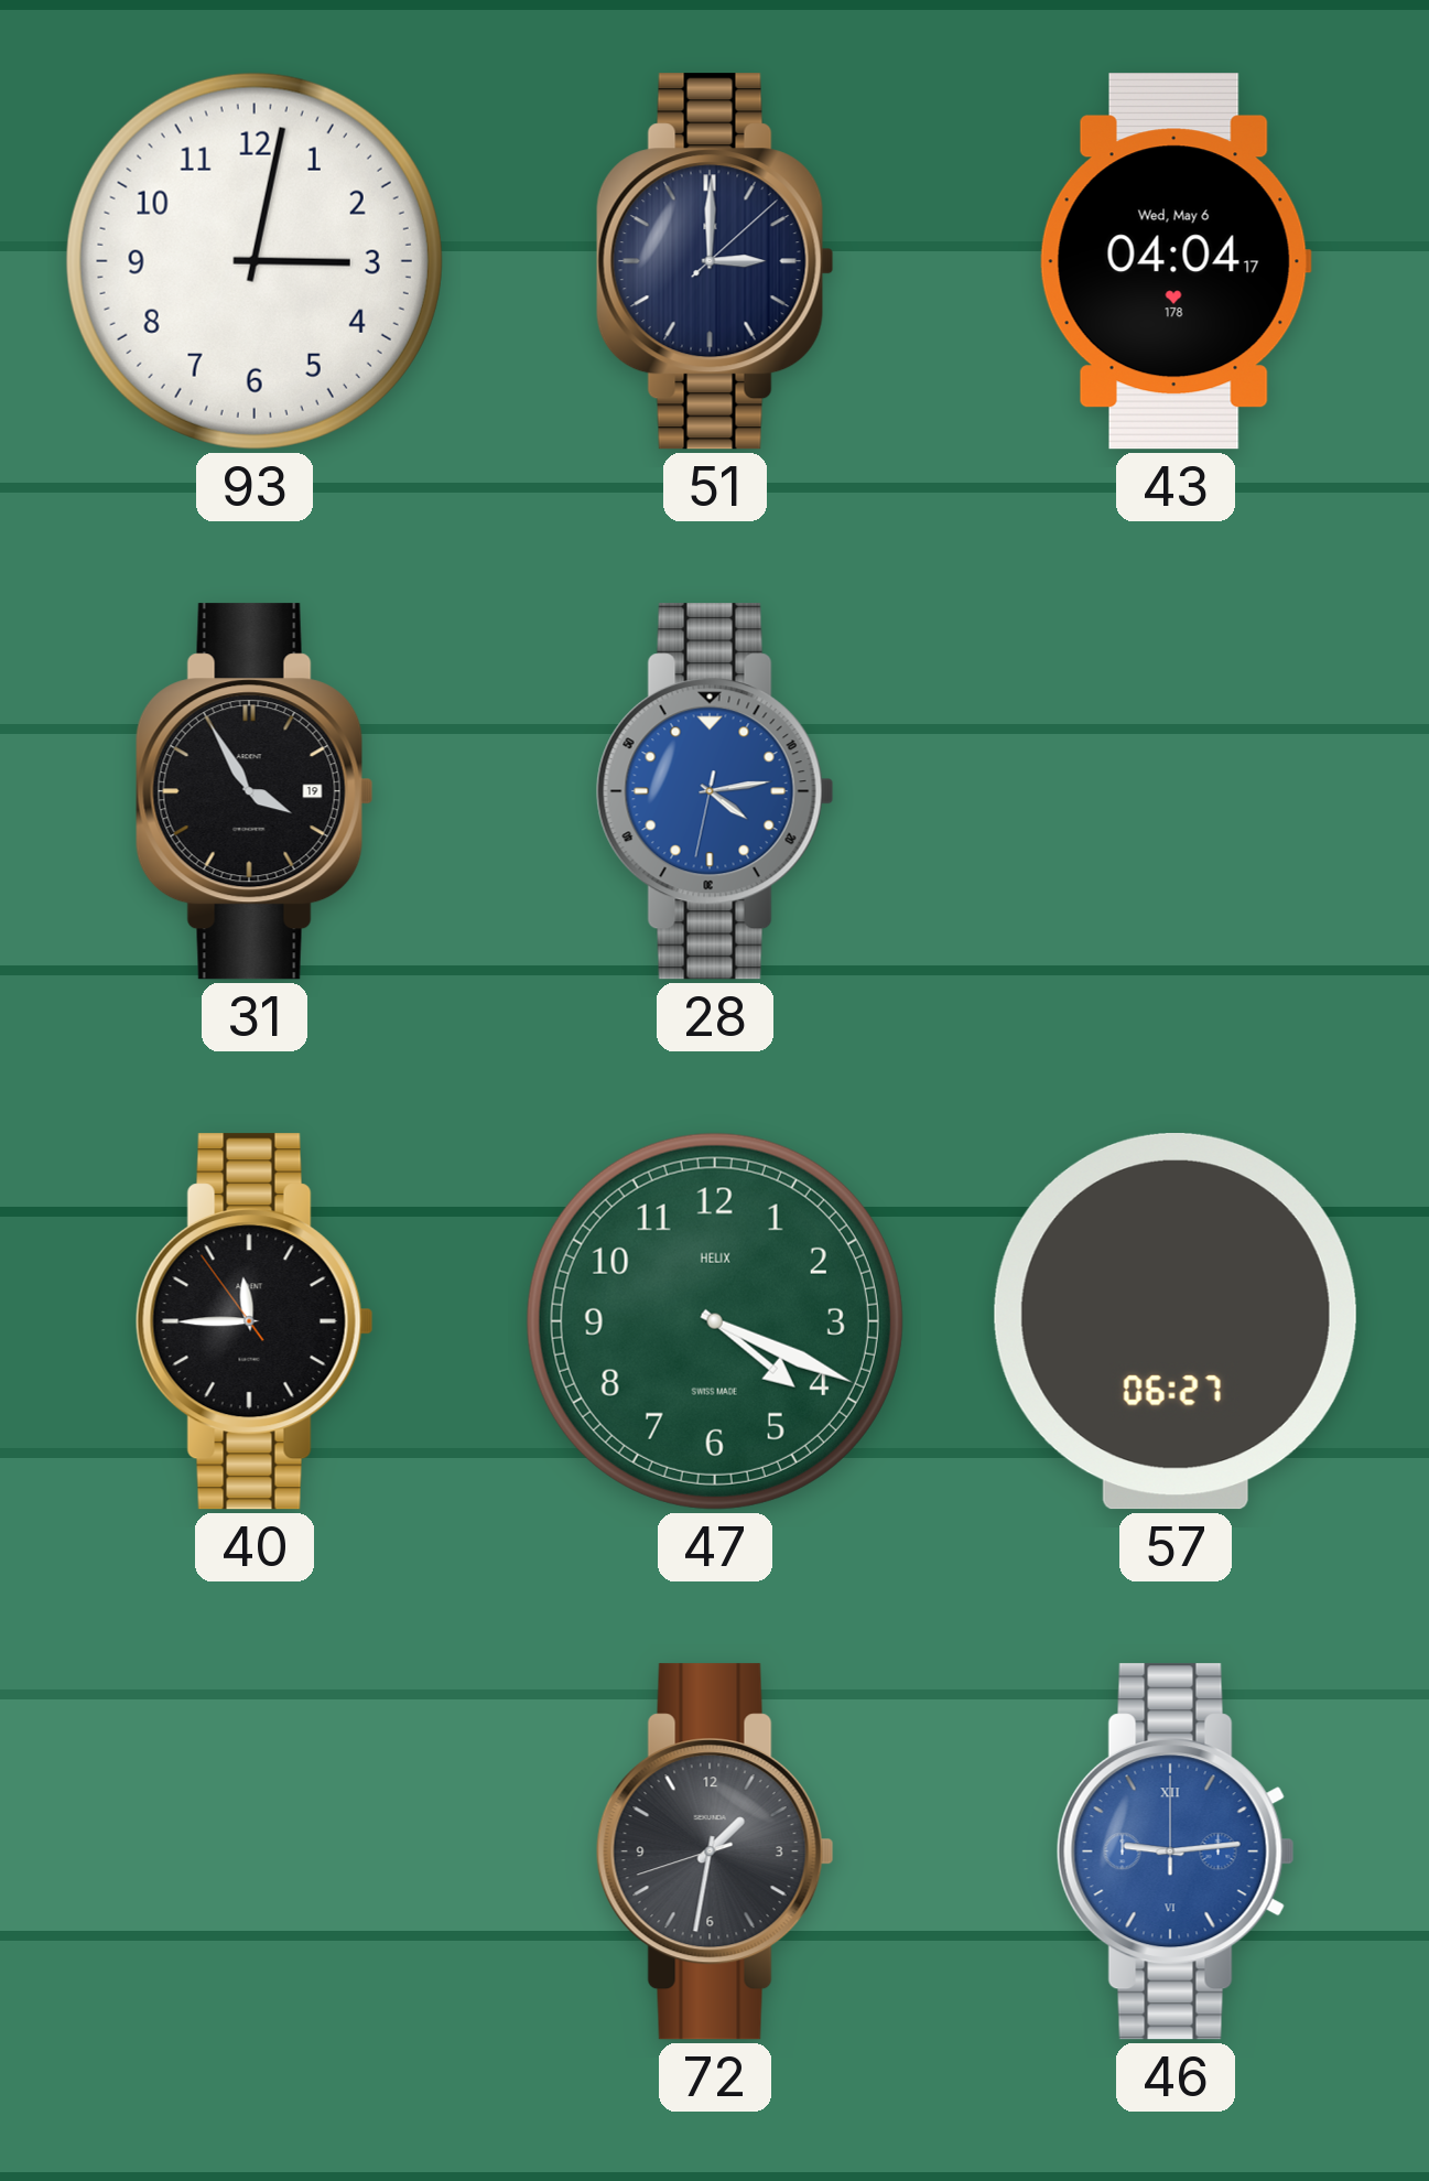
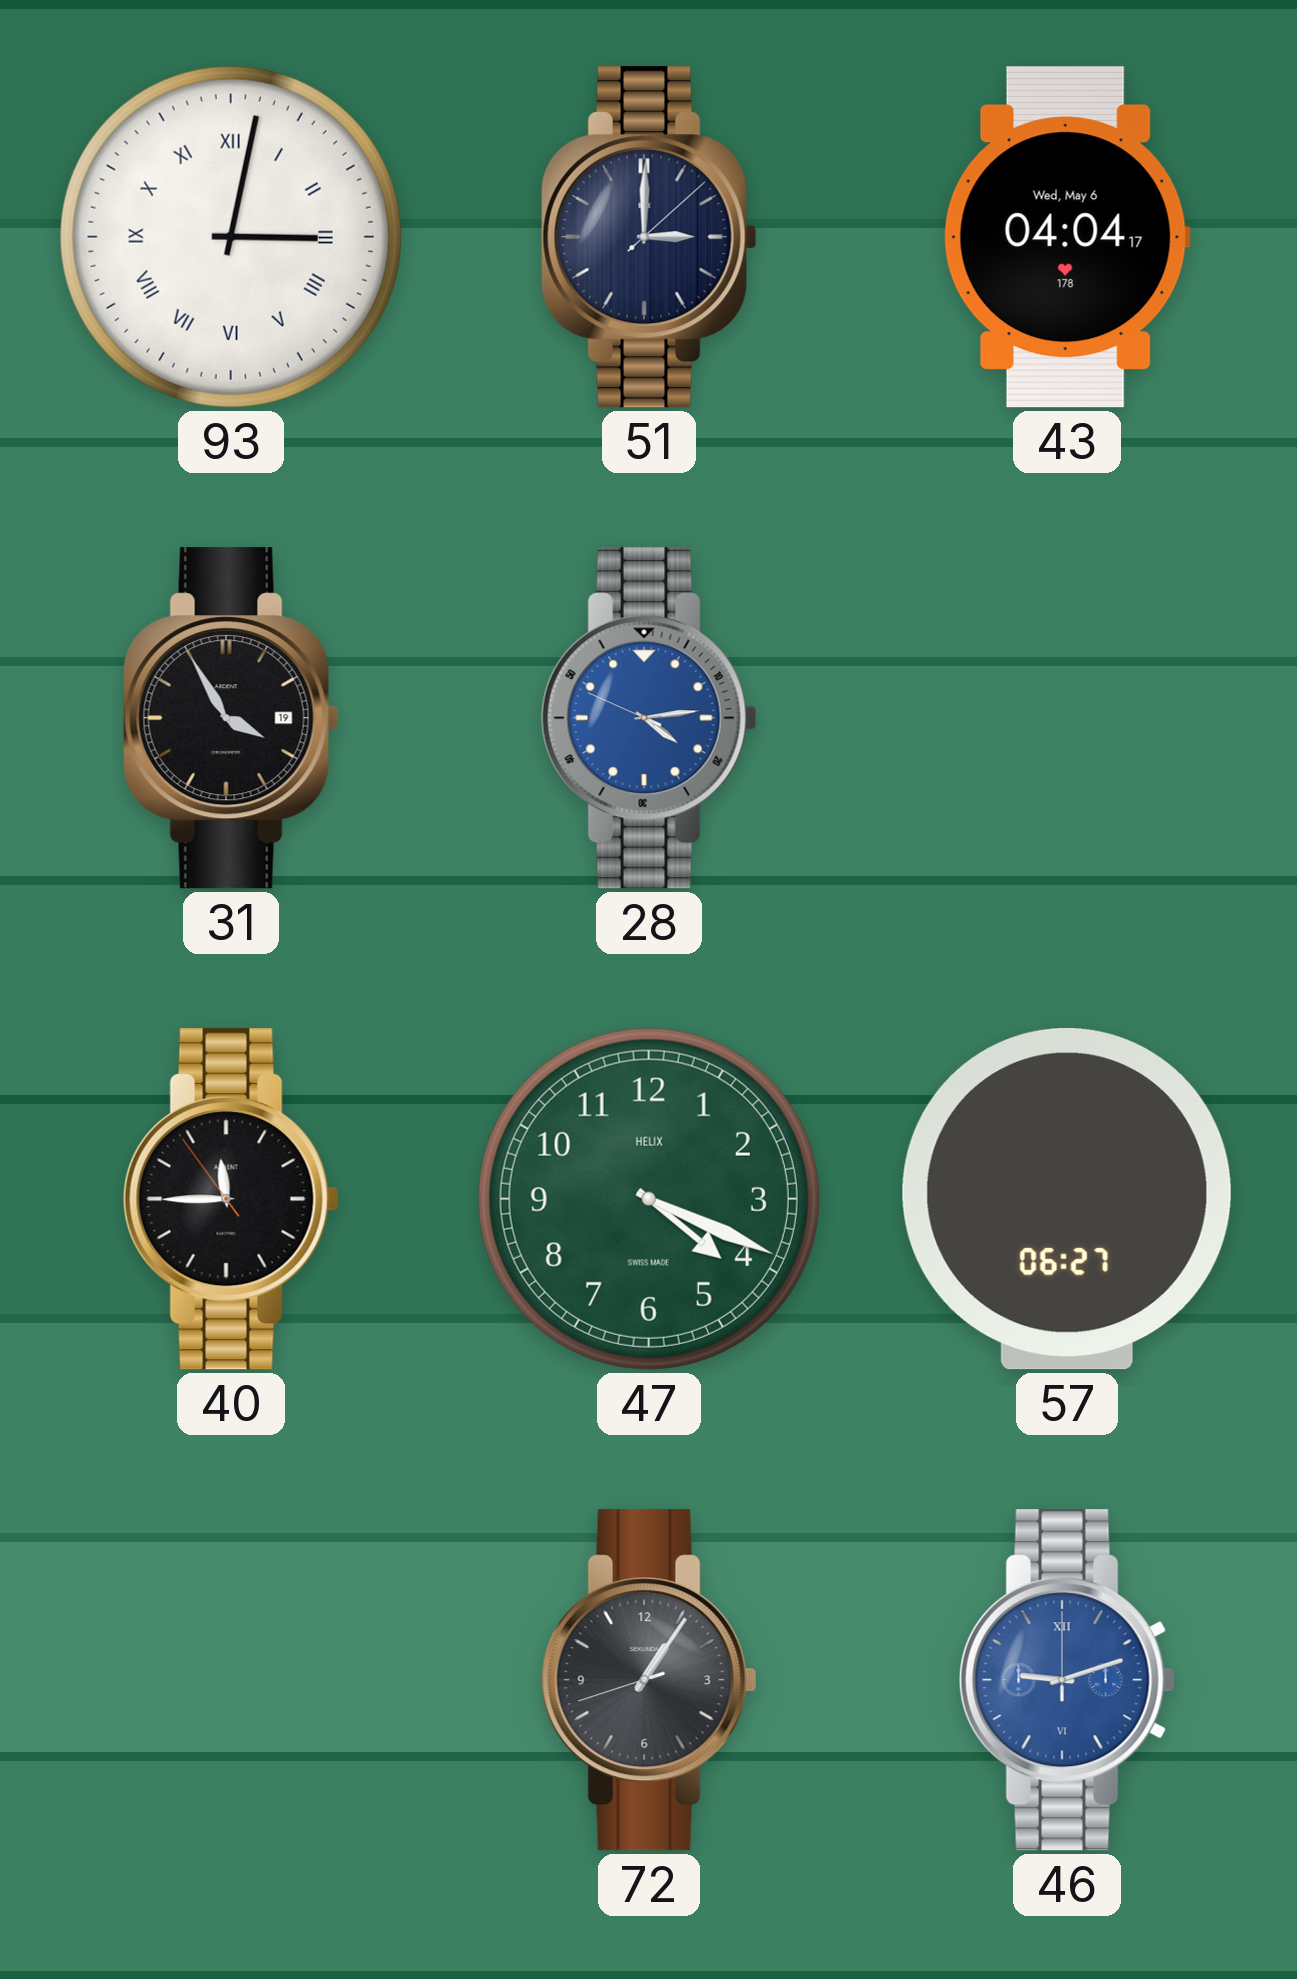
93 numerals: Arabic -> Roman (231, 237)
28: 4:13:32 -> 4:13:49 (649, 718)
72: 1:31 -> 1:05 (649, 1680)
46: 9:14 -> 9:12 (1067, 1680)
